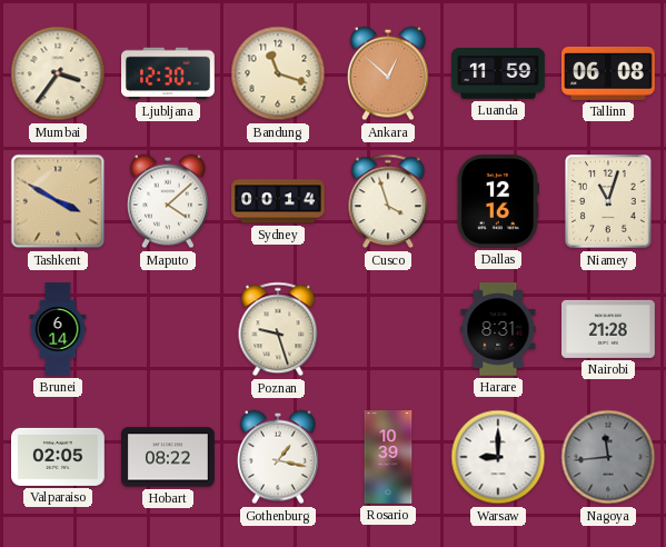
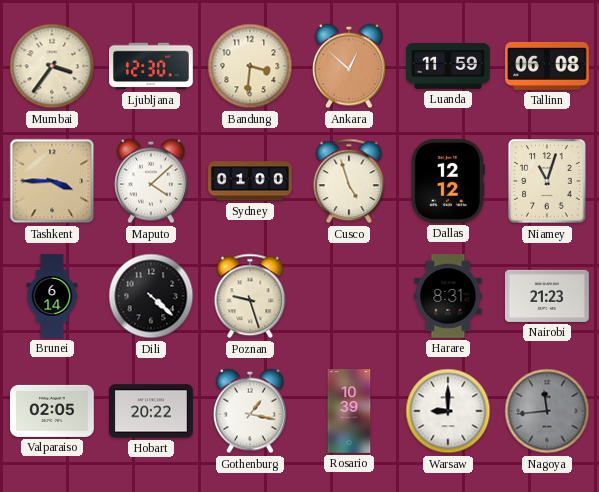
Bandung: 11:18 -> 3:31 (250, 66)
Tashkent: 3:50 -> 3:45 (52, 181)
Sydney: 00:14 -> 01:00 (251, 181)
Cusco: 3:57 -> 4:57 (349, 181)
Dallas: 12:16 -> 12:12 (448, 182)
Dili: none -> 4:22 (151, 296)
Nairobi: 21:28 -> 21:23 (548, 296)
Hobart: 08:22 -> 20:22 (152, 411)
